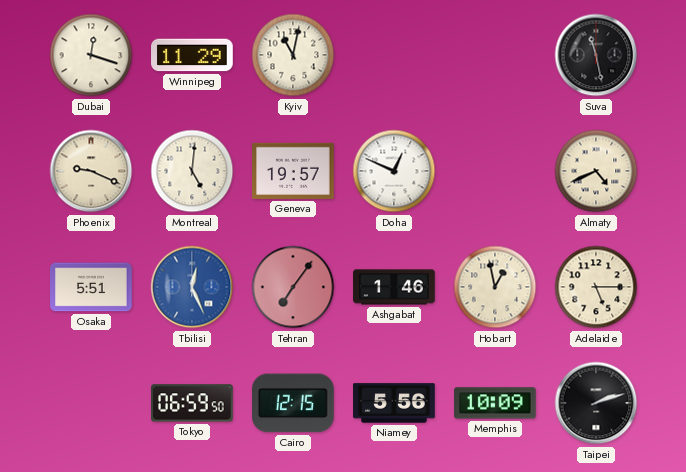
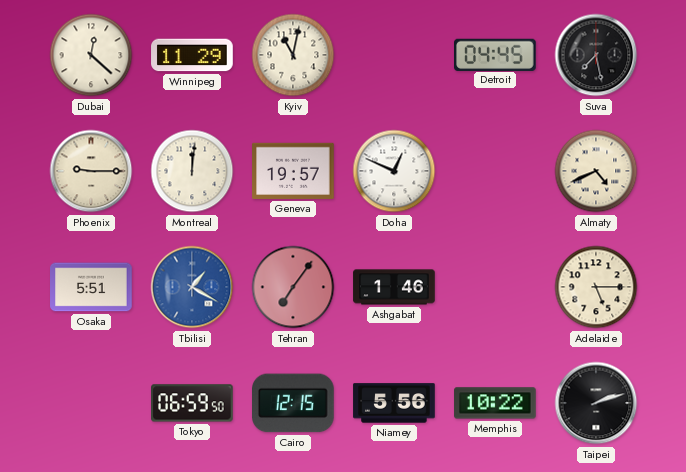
Dubai: 12:18 -> 12:22 (91, 55)
Detroit: none -> 04:45 (495, 54)
Suva: 11:28 -> 7:28 (596, 55)
Phoenix: 9:19 -> 9:15 (91, 171)
Montreal: 5:01 -> 12:01 (192, 171)
Tbilisi: 12:26 -> 1:20 (192, 287)
Hobart: 12:58 -> none (495, 287)
Memphis: 10:09 -> 10:22 (495, 403)
